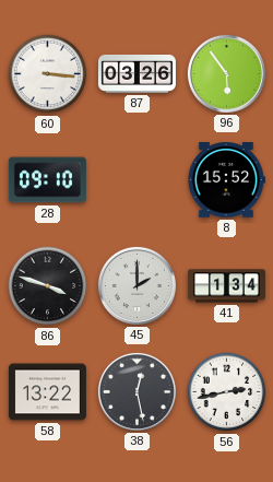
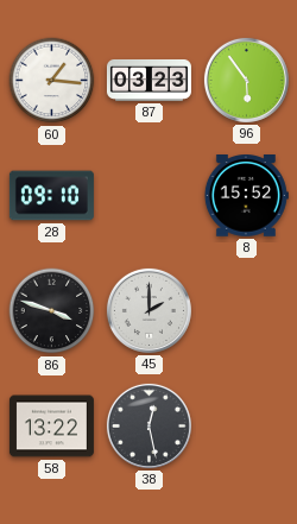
60: 3:16 -> 1:16 (52, 81)
87: 03:26 -> 03:23 (148, 80)
41: 1:34 -> none (226, 286)
56: 2:43 -> none (227, 392)
